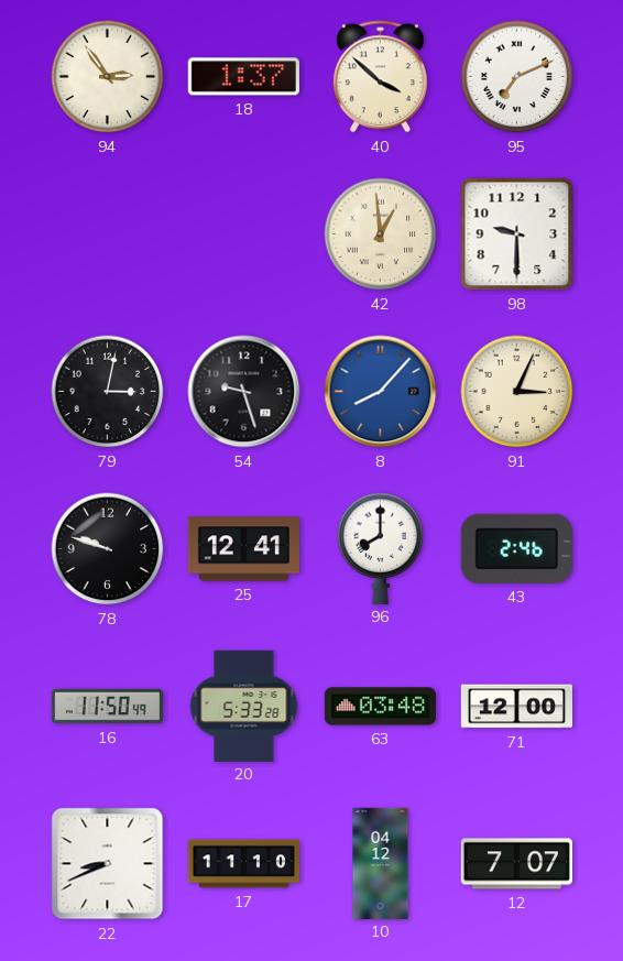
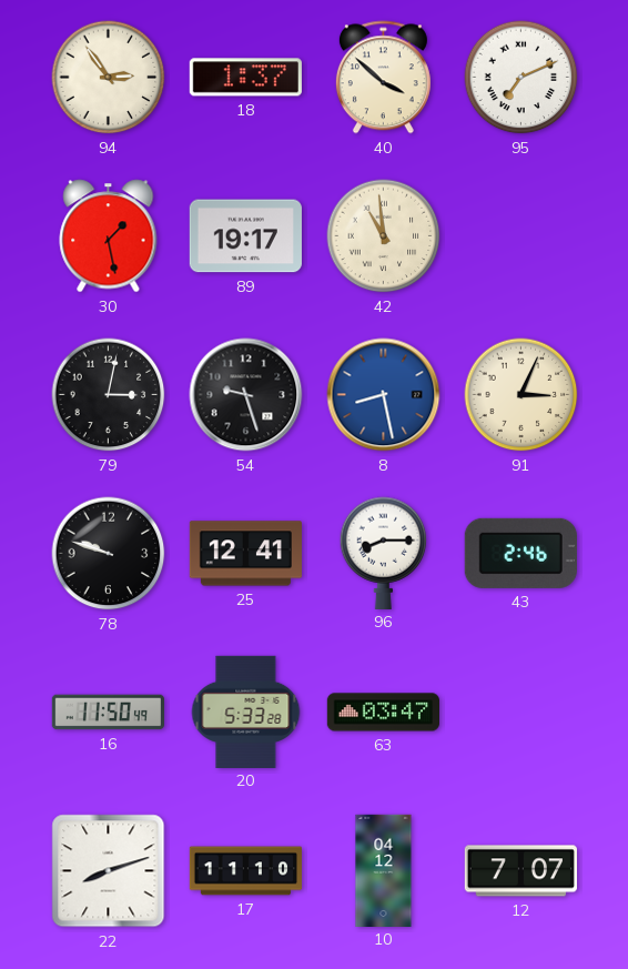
30: none -> 1:28 (109, 236)
89: none -> 19:17 (245, 236)
42: 12:59 -> 10:59 (384, 236)
98: 9:30 -> none (517, 234)
8: 8:07 -> 8:28 (384, 395)
96: 8:00 -> 8:15 (384, 553)
63: 03:48 -> 03:47 (383, 713)
71: 12:00 -> none (516, 707)
22: 8:41 -> 8:12 (109, 871)
